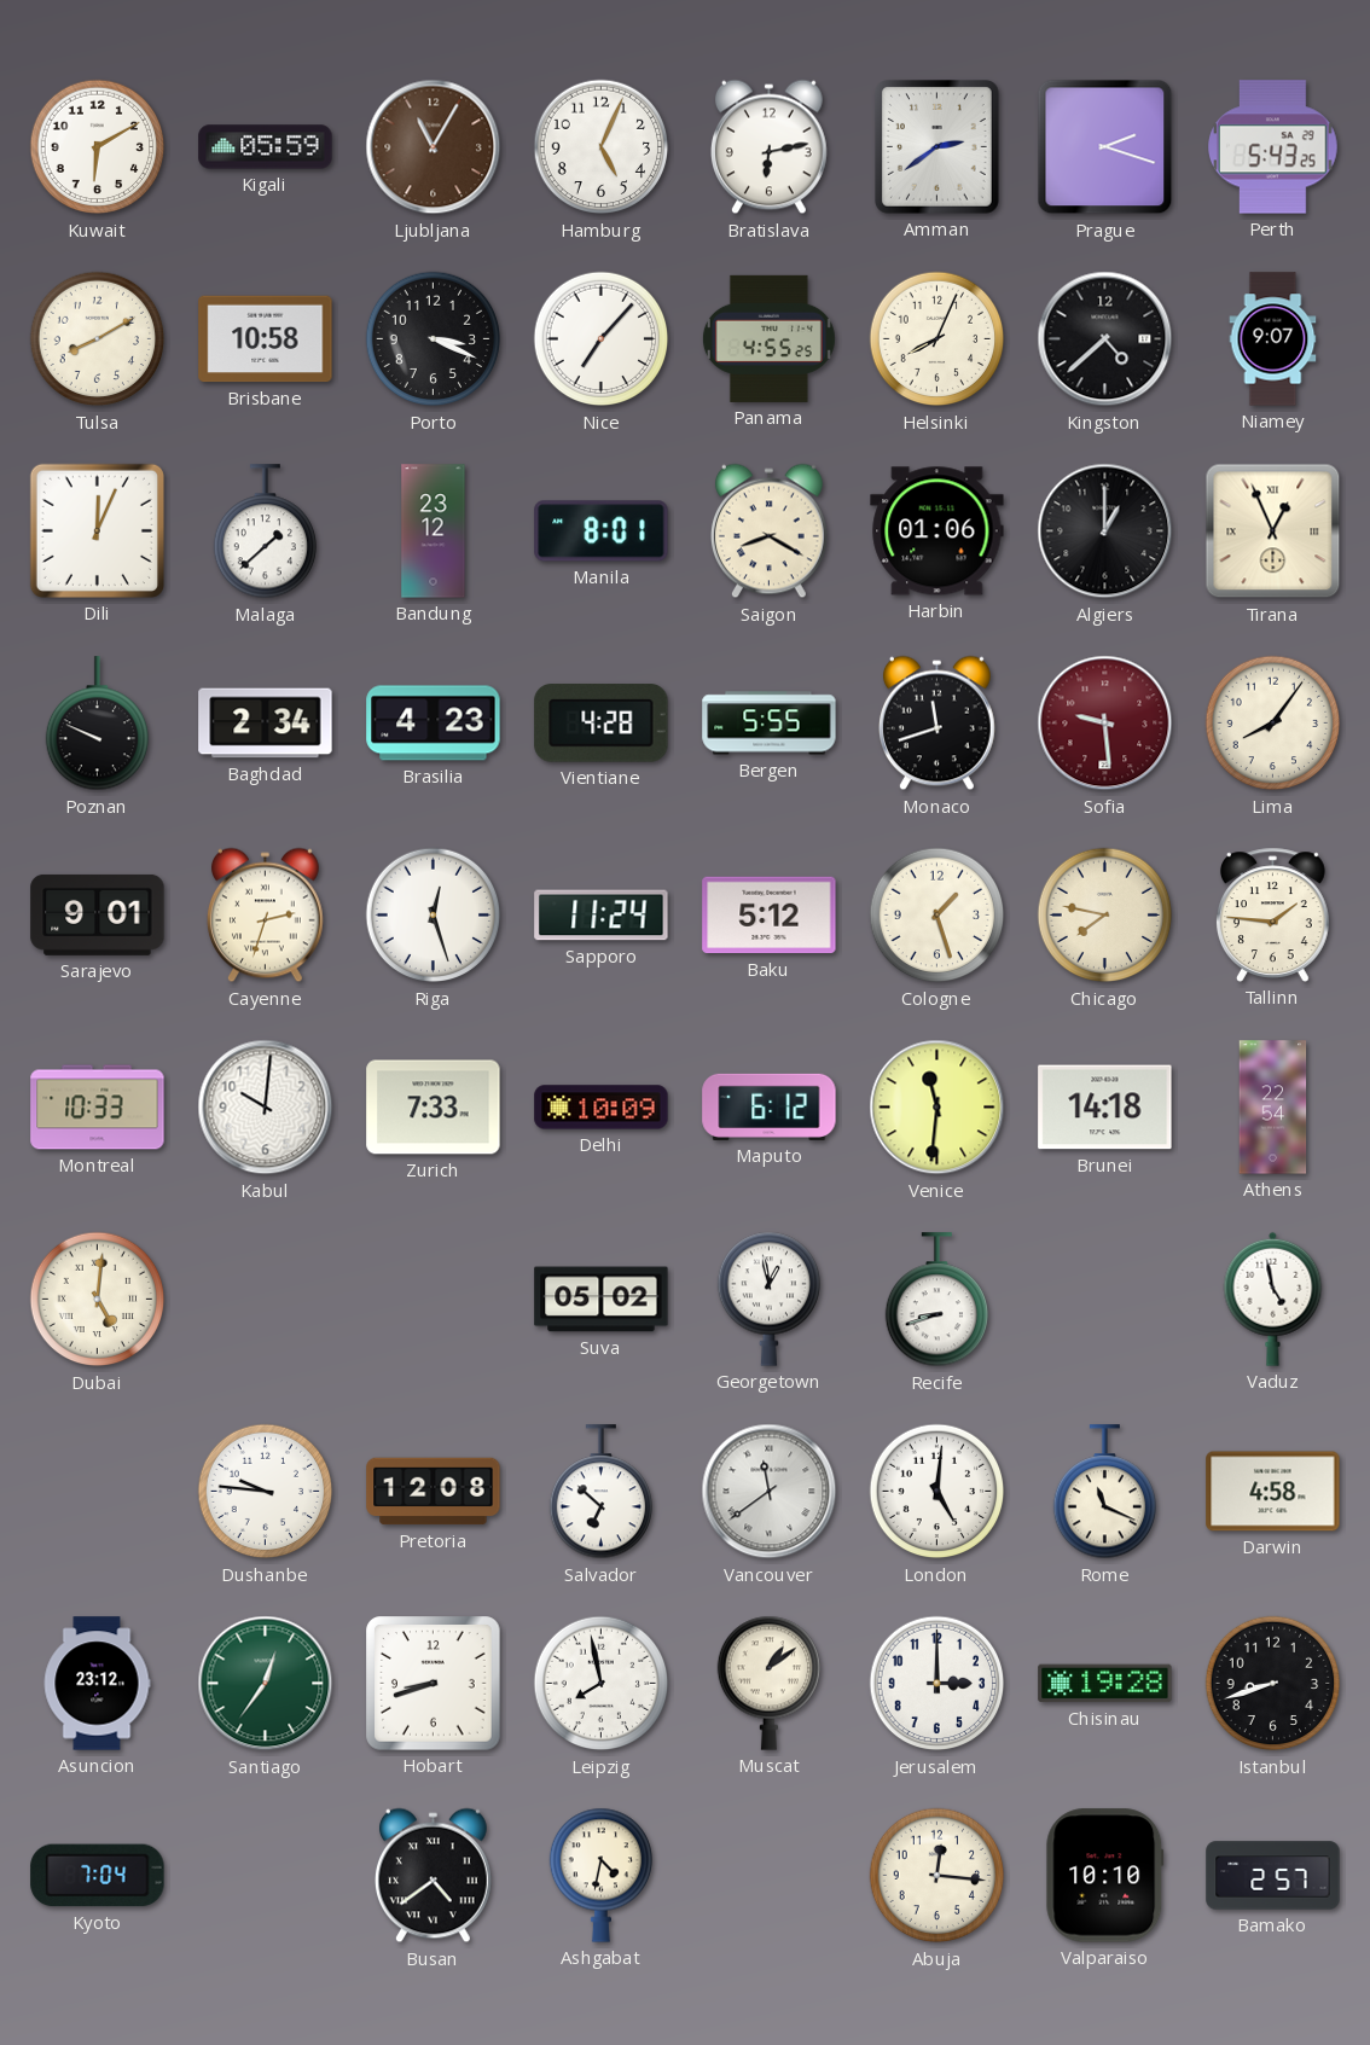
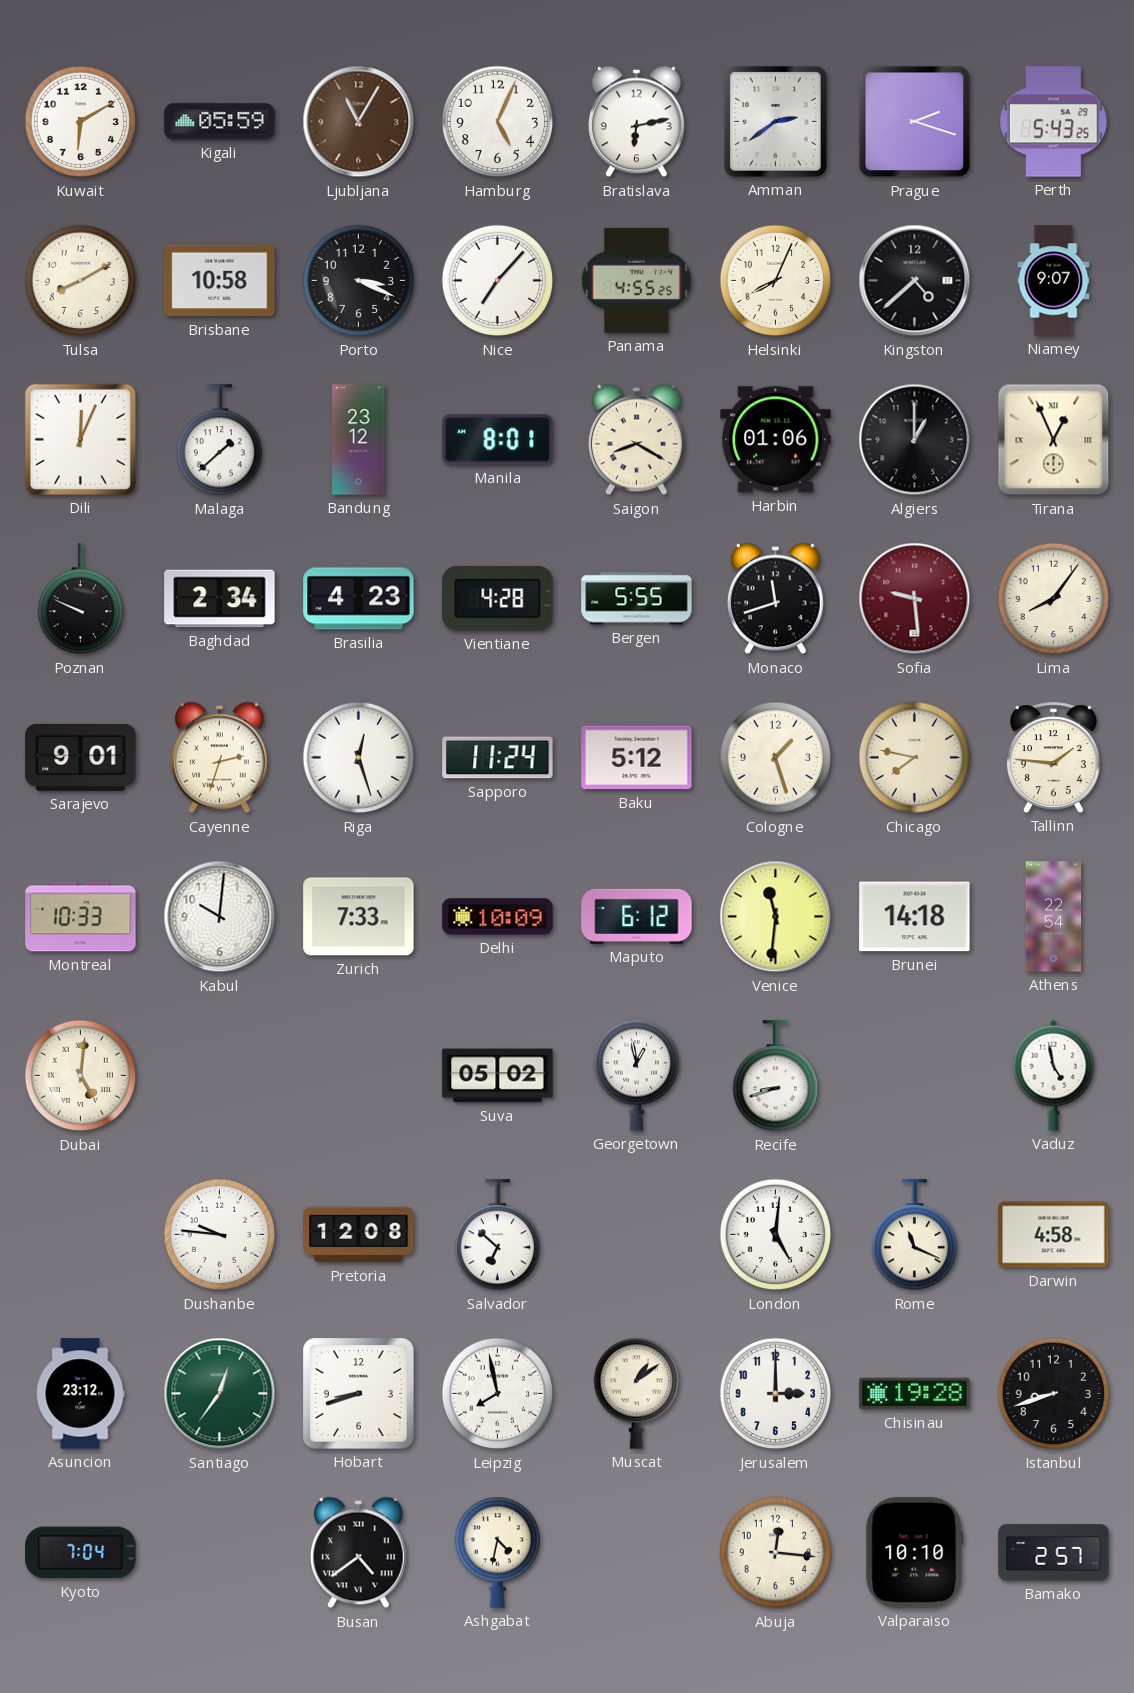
Vancouver: 11:39 -> none (770, 1492)
